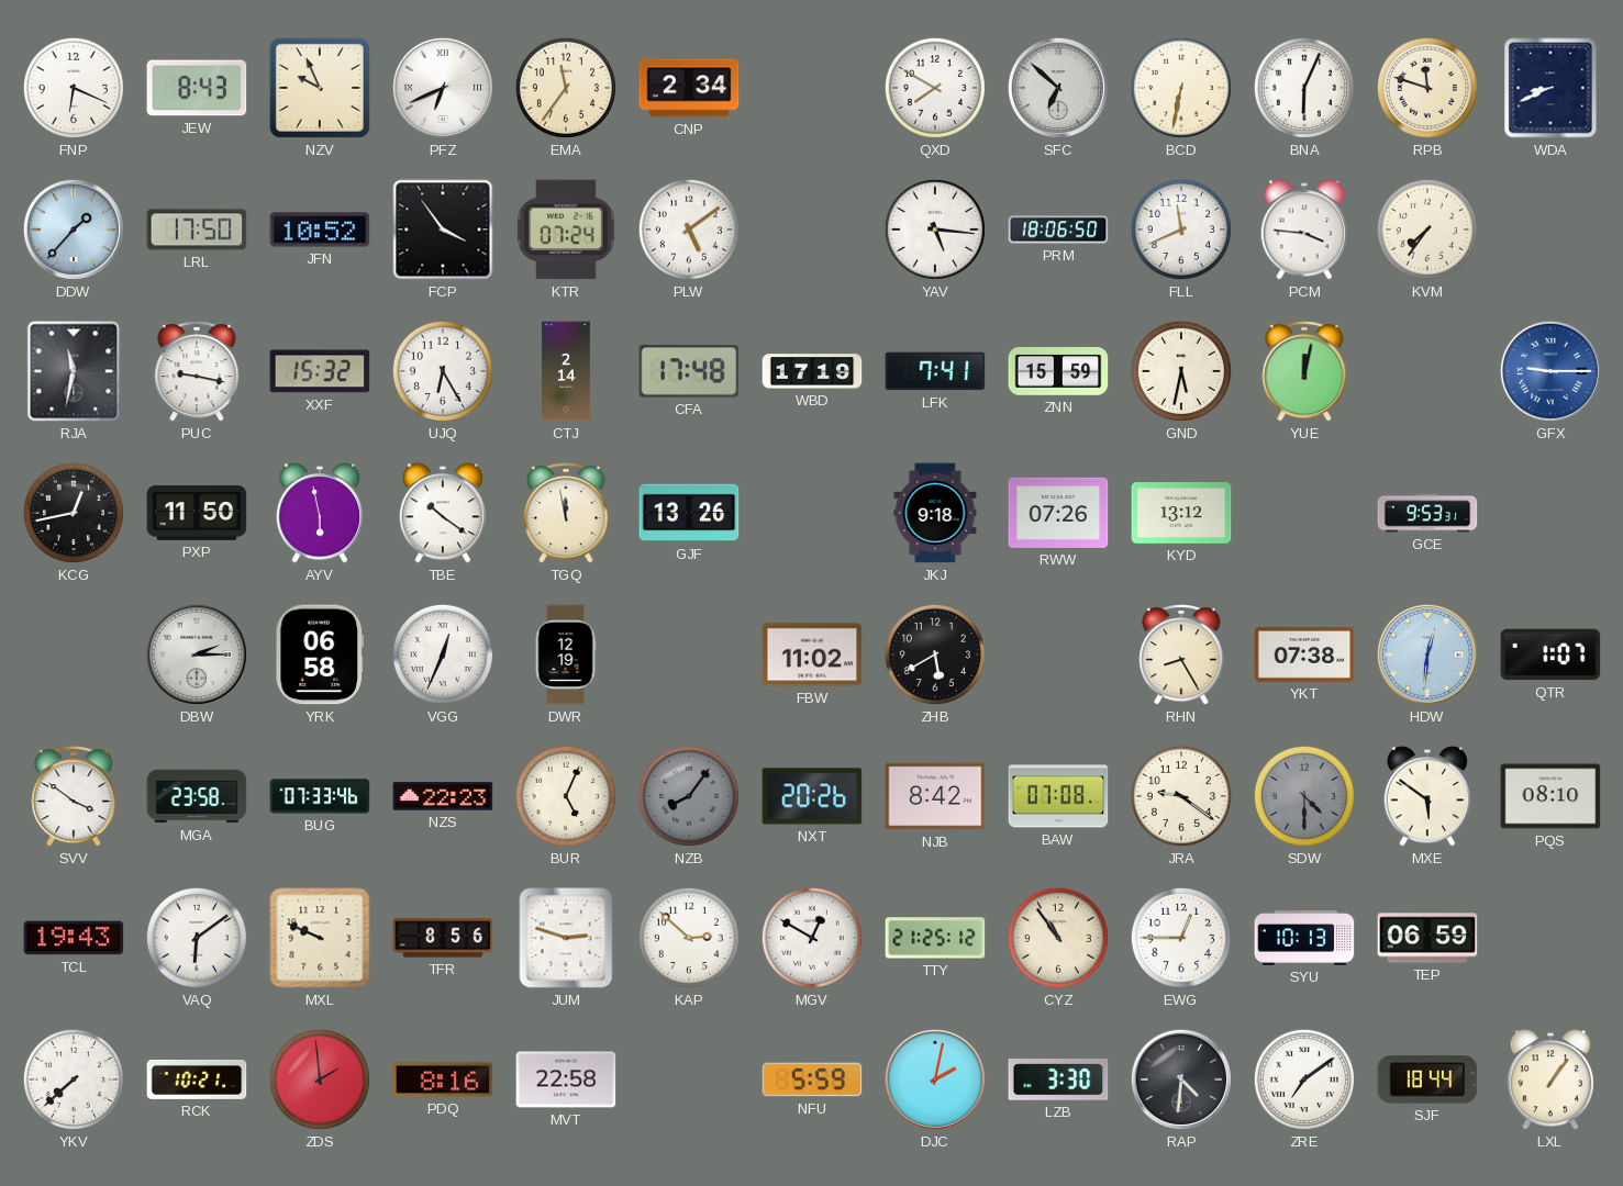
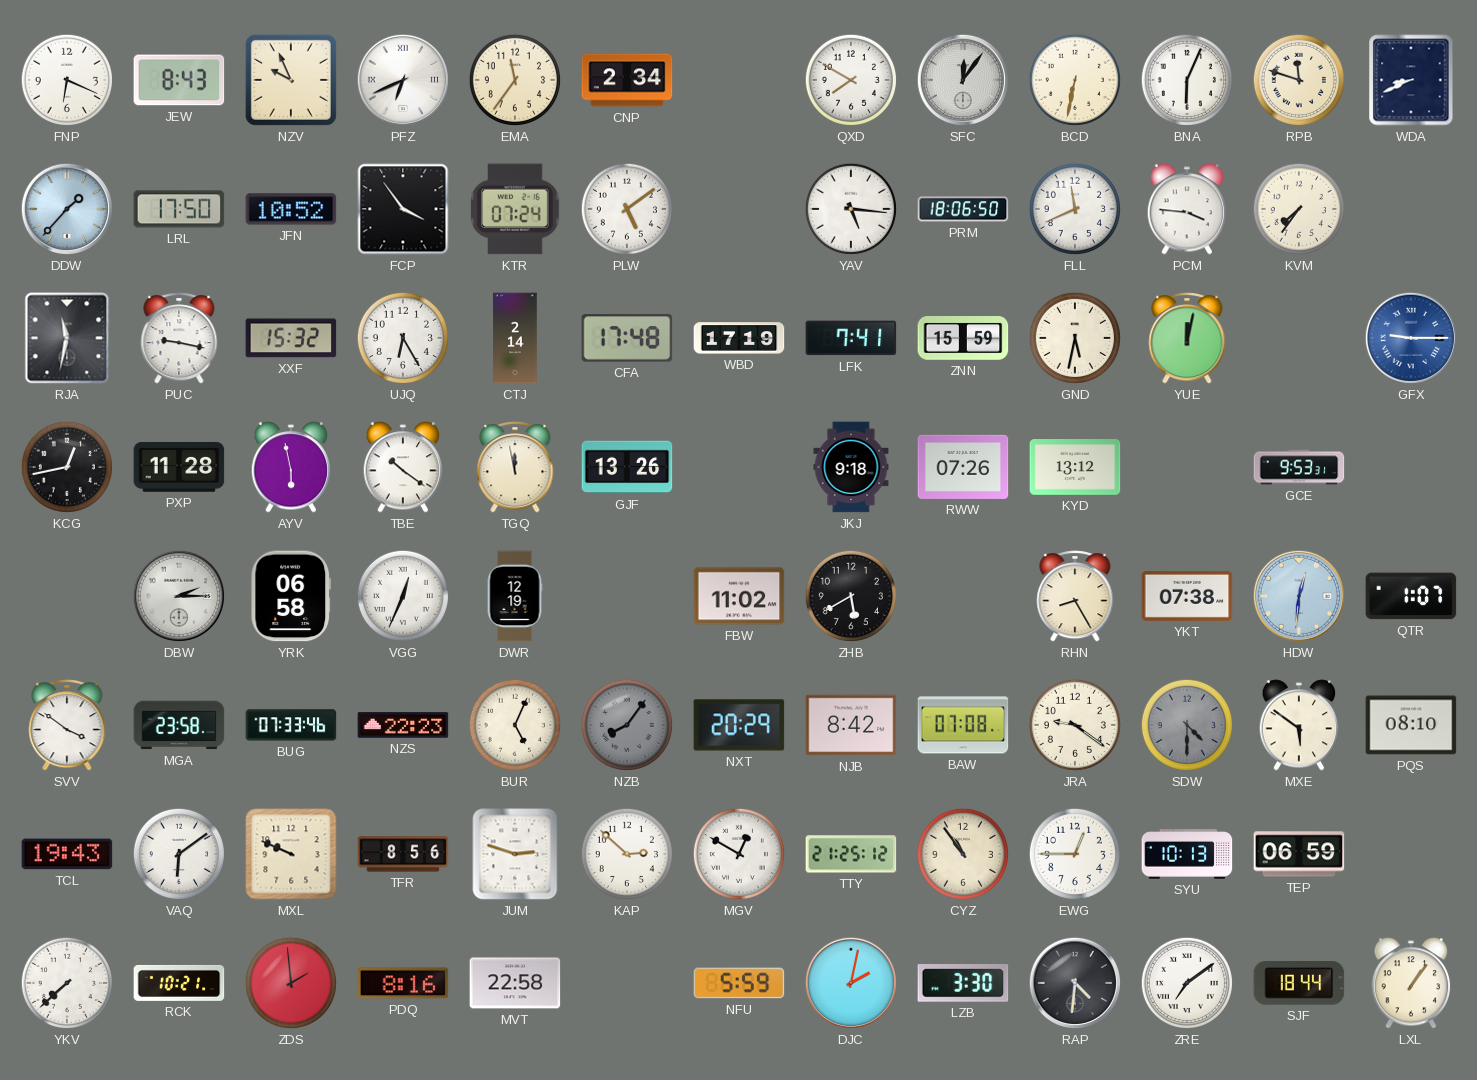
SFC: 6:52 -> 12:06 (963, 80)
PXP: 11:50 -> 11:28 (179, 467)
NXT: 20:26 -> 20:29 (739, 725)
